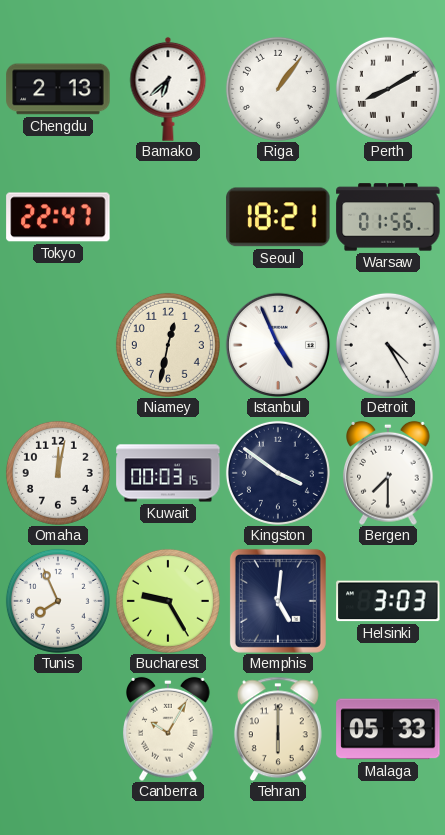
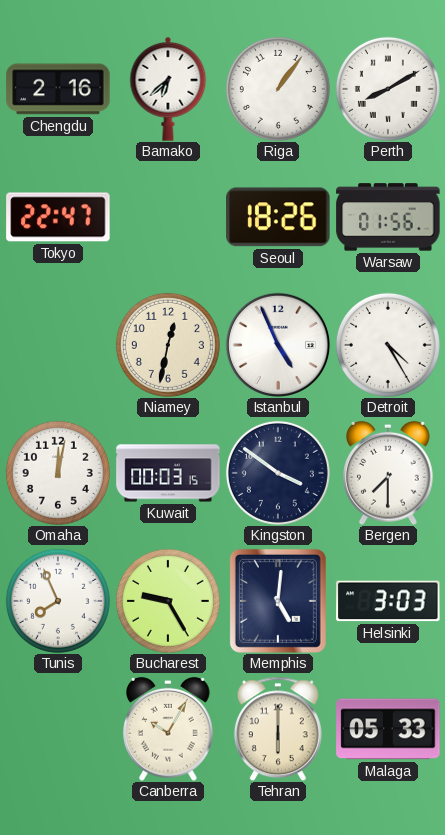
Chengdu: 2:13 -> 2:16 (58, 89)
Seoul: 18:21 -> 18:26 (278, 217)
